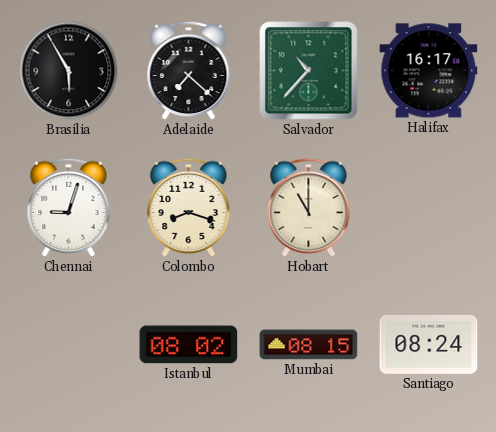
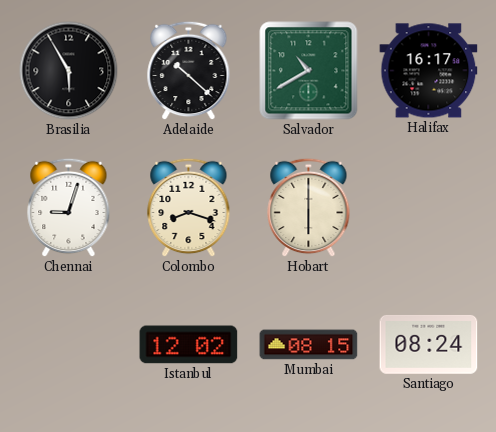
Adelaide: 7:22 -> 10:22 (189, 71)
Salvador: 10:37 -> 10:40 (309, 71)
Hobart: 11:00 -> 6:00 (309, 208)
Istanbul: 08:02 -> 12:02 (189, 345)
